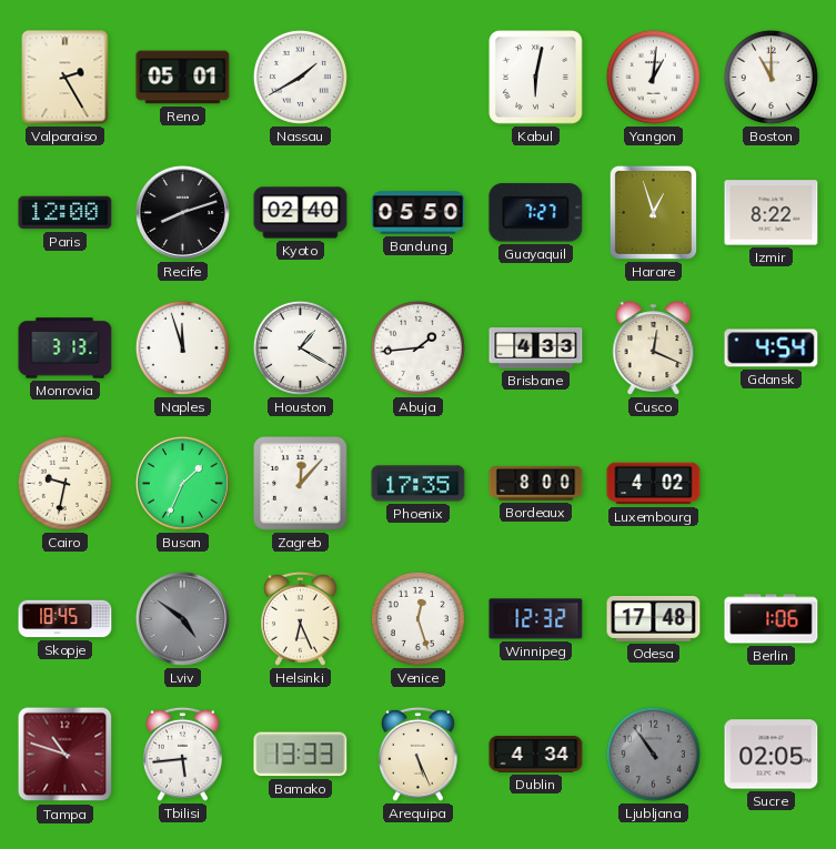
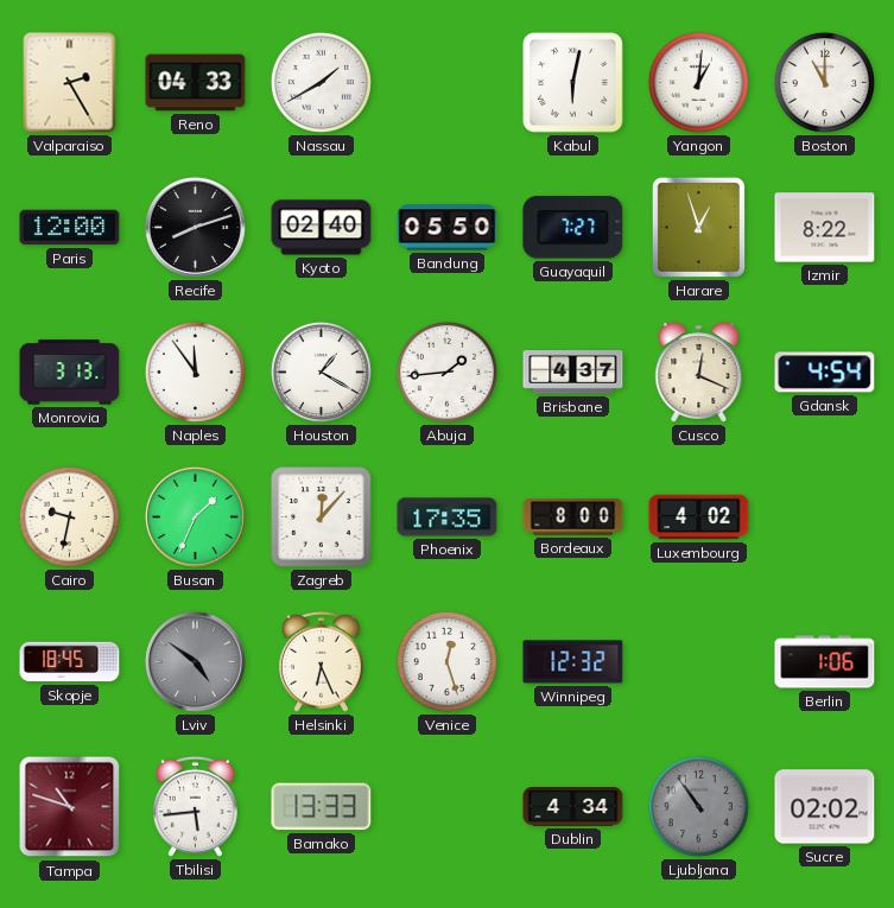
Reno: 05:01 -> 04:33 (196, 83)
Naples: 11:57 -> 11:54 (195, 372)
Brisbane: 4:33 -> 4:37 (573, 373)
Odesa: 17:48 -> none (654, 619)
Arequipa: 5:26 -> none (419, 754)
Sucre: 02:05 -> 02:02 (825, 807)
